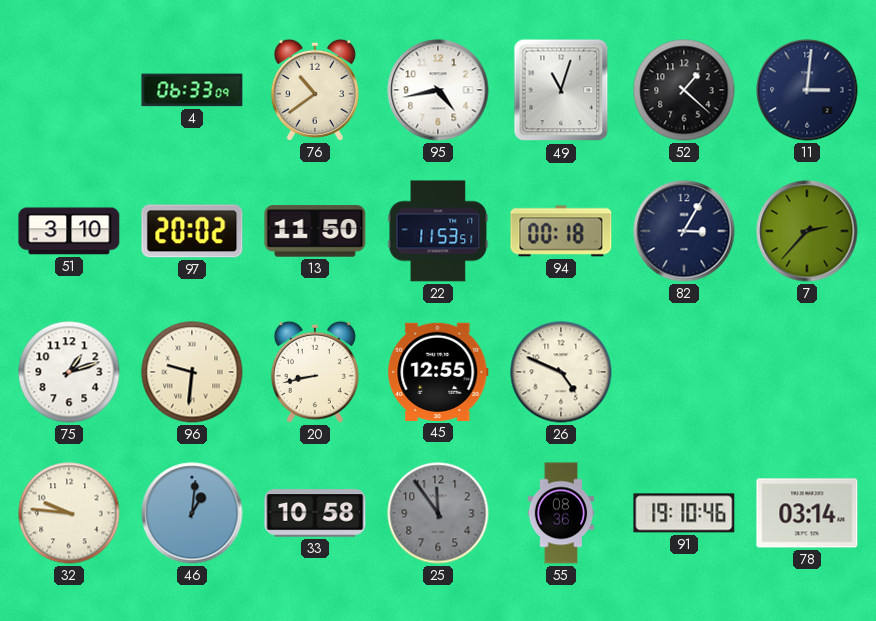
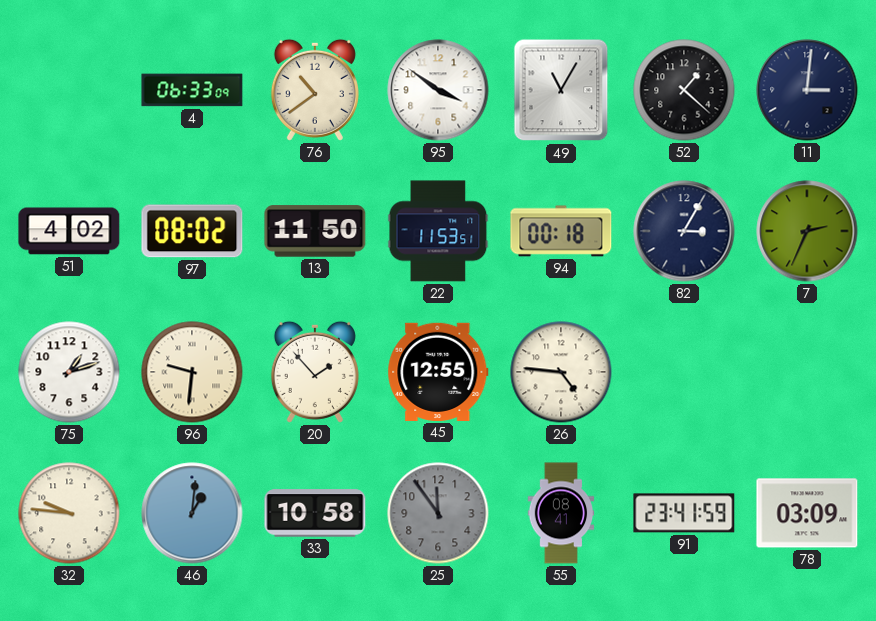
95: 4:43 -> 3:51 (438, 90)
49: 11:03 -> 11:05 (561, 90)
51: 3:10 -> 4:02 (69, 231)
97: 20:02 -> 08:02 (192, 231)
7: 2:37 -> 2:34 (807, 231)
20: 8:43 -> 1:53 (315, 372)
26: 4:49 -> 4:46 (561, 372)
55: 08:36 -> 08:41 (561, 513)
91: 19:10 -> 23:41 (684, 513)
78: 03:14 -> 03:09 (807, 513)
